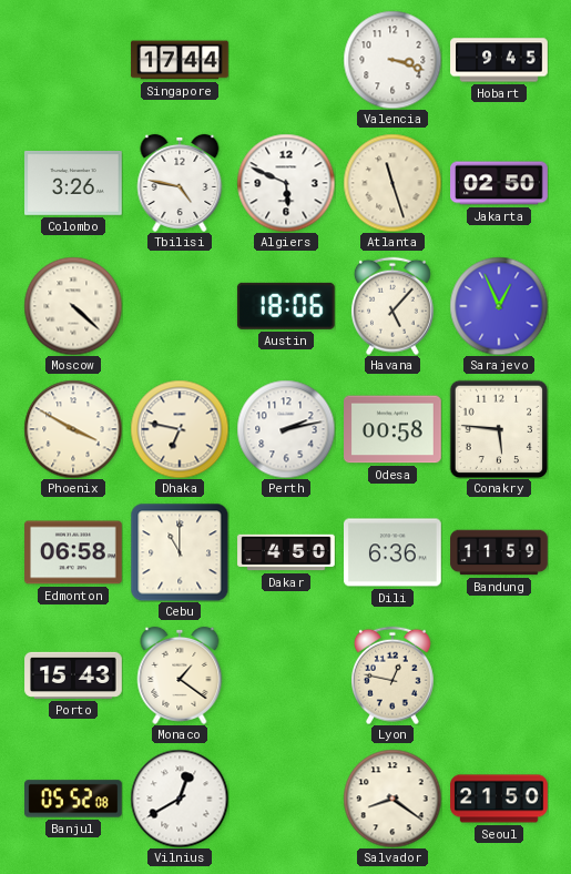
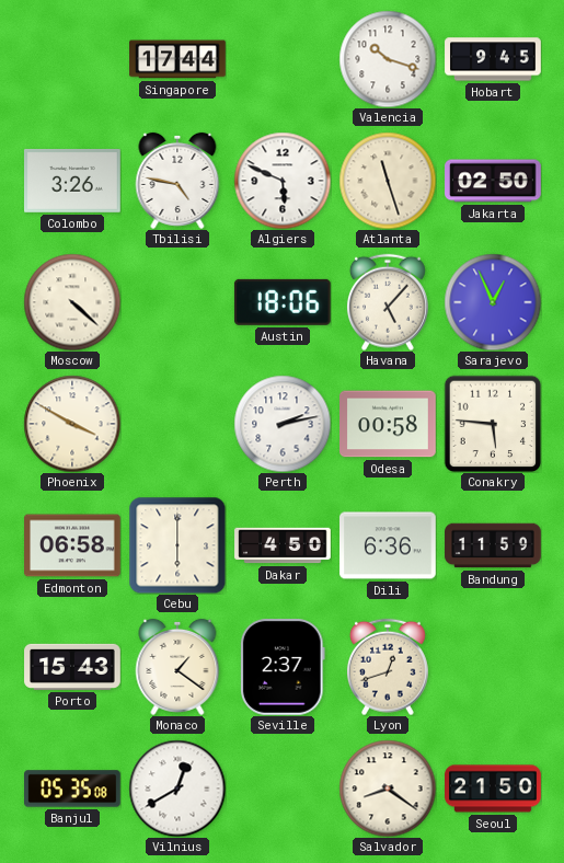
Valencia: 3:18 -> 10:18 (388, 59)
Dhaka: 6:47 -> none (180, 429)
Cebu: 11:00 -> 6:00 (177, 545)
Seville: none -> 2:37 (283, 668)
Lyon: 12:47 -> 12:42 (388, 667)
Banjul: 05:52 -> 05:35 (73, 789)
